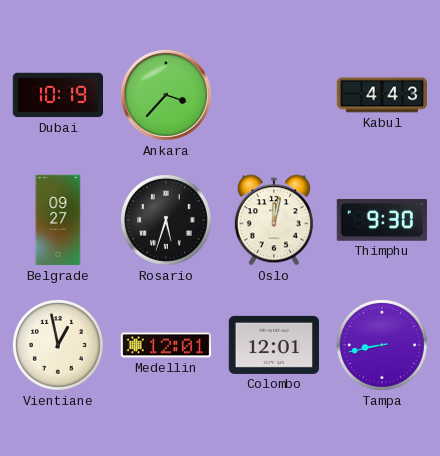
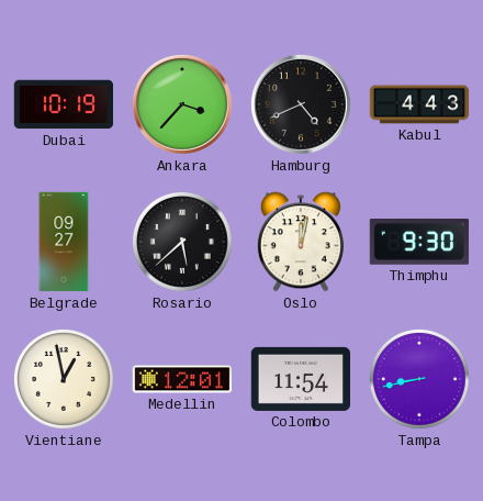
Hamburg: none -> 4:41 (301, 104)
Rosario: 5:33 -> 5:38 (183, 243)
Colombo: 12:01 -> 11:54 (300, 379)
